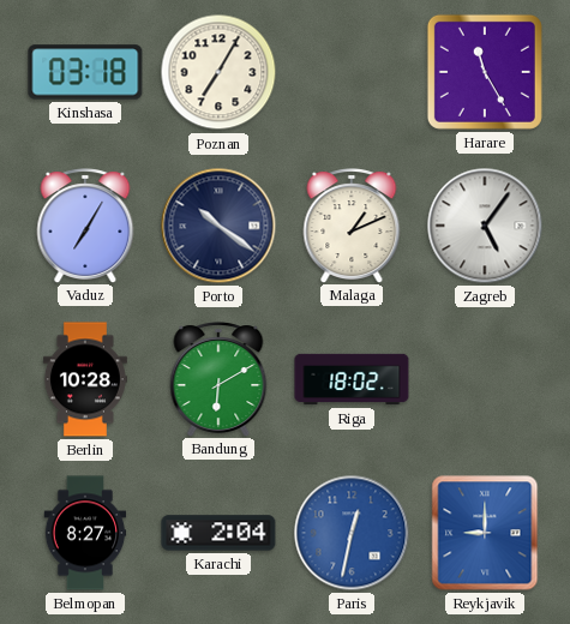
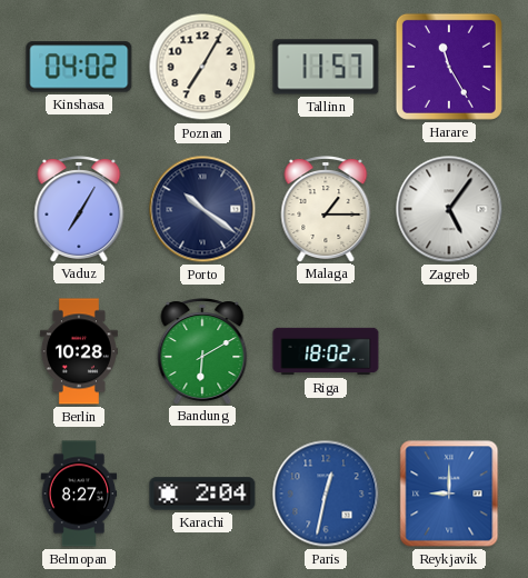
Kinshasa: 03:18 -> 04:02 (79, 67)
Tallinn: none -> 11:57 (326, 67)
Malaga: 1:11 -> 1:15 (326, 209)
